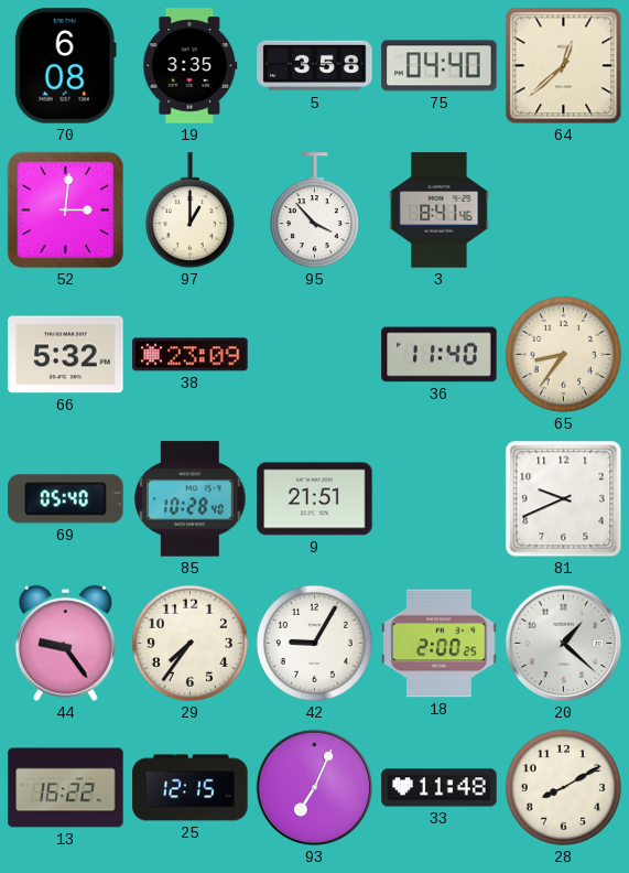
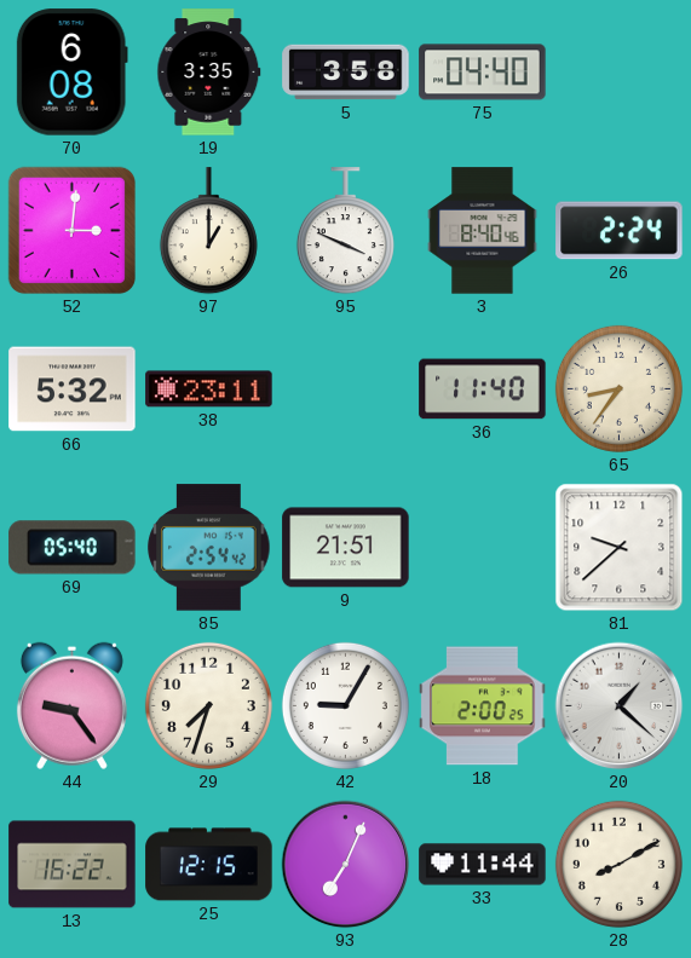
64: 12:38 -> none (564, 66)
95: 3:53 -> 3:49 (345, 231)
3: 8:41 -> 8:40 (483, 231)
26: none -> 2:24 (620, 231)
38: 23:09 -> 23:11 (209, 389)
85: 10:28 -> 2:54 (209, 548)
81: 9:41 -> 9:38 (620, 548)
29: 7:36 -> 7:33 (208, 705)
33: 11:48 -> 11:44 (483, 865)
